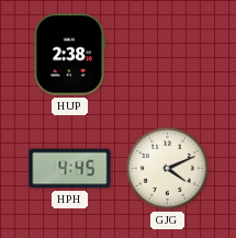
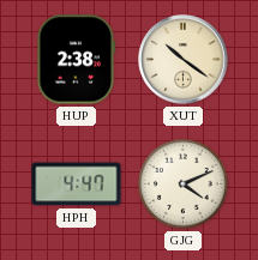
XUT: none -> 10:21 (184, 60)
HPH: 4:45 -> 4:47 (77, 185)
